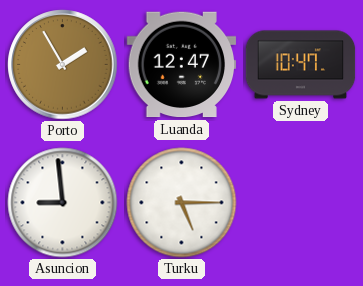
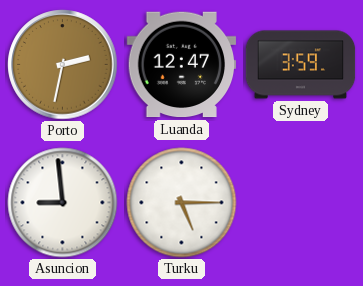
Porto: 1:55 -> 2:32 (63, 65)
Sydney: 10:47 -> 3:59 (301, 65)
